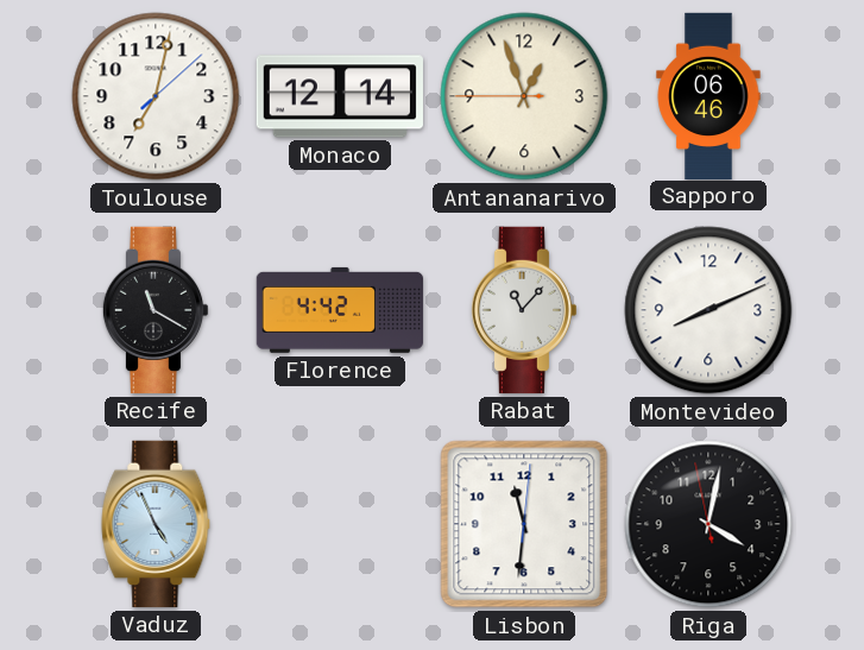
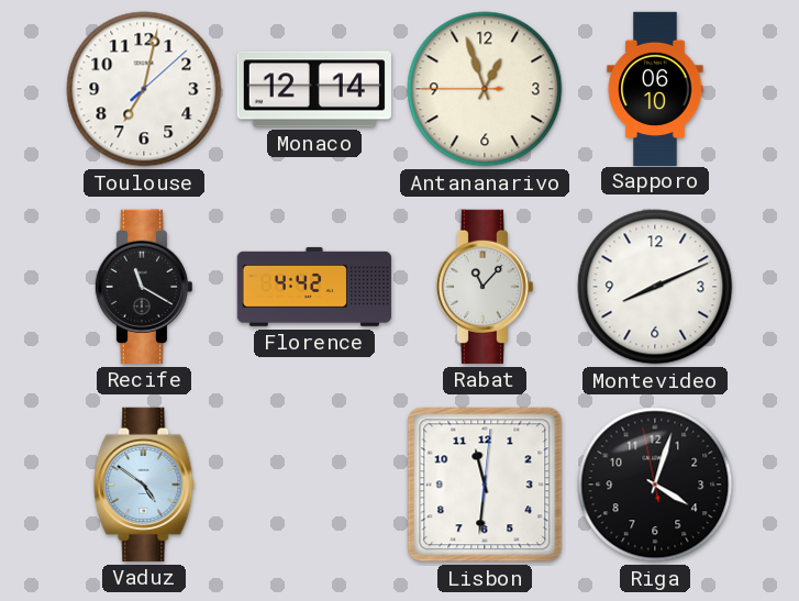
Sapporo: 06:46 -> 06:10 (655, 88)
Vaduz: 4:56 -> 4:51 (144, 485)
Riga: 4:01 -> 4:02 (655, 485)
